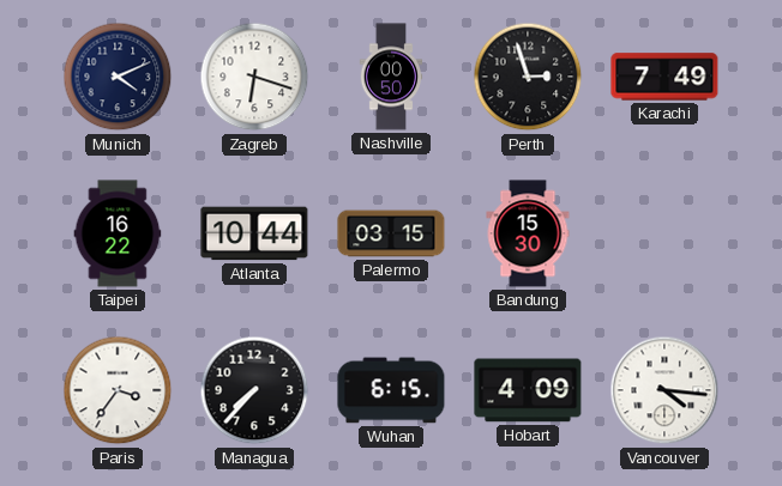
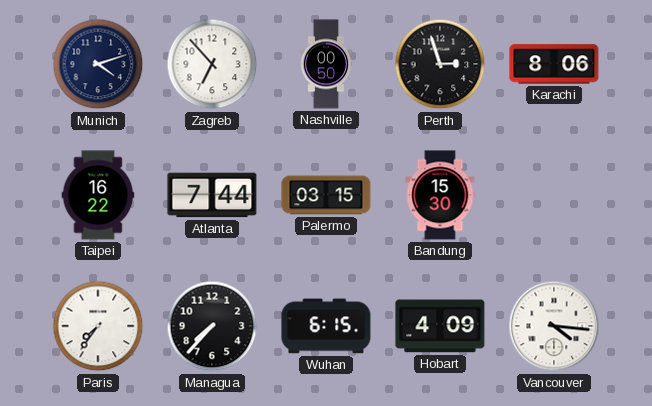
Munich: 4:11 -> 4:12 (98, 64)
Zagreb: 6:18 -> 6:53 (212, 64)
Karachi: 7:49 -> 8:06 (554, 64)
Atlanta: 10:44 -> 7:44 (212, 195)
Paris: 3:36 -> 7:36 (98, 326)
